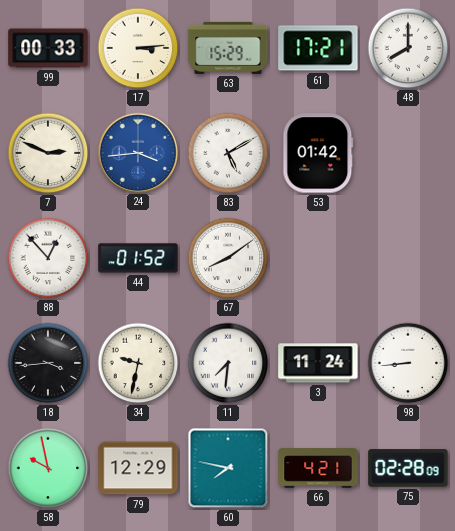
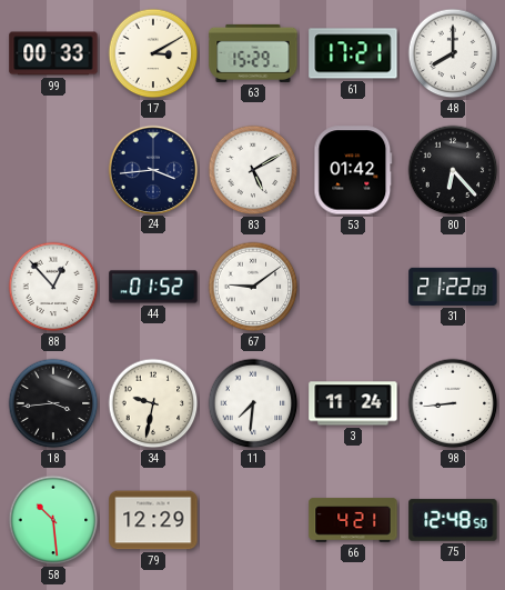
17: 3:14 -> 3:10 (153, 53)
7: 2:49 -> none (48, 153)
24 dial: blue -> navy (152, 169)
80: none -> 6:23 (453, 170)
67: 8:09 -> 9:09 (253, 287)
31: none -> 21:22 (453, 287)
58: 9:58 -> 10:29 (53, 520)
60: 7:47 -> none (228, 468)
75: 02:28 -> 12:48 (453, 520)
